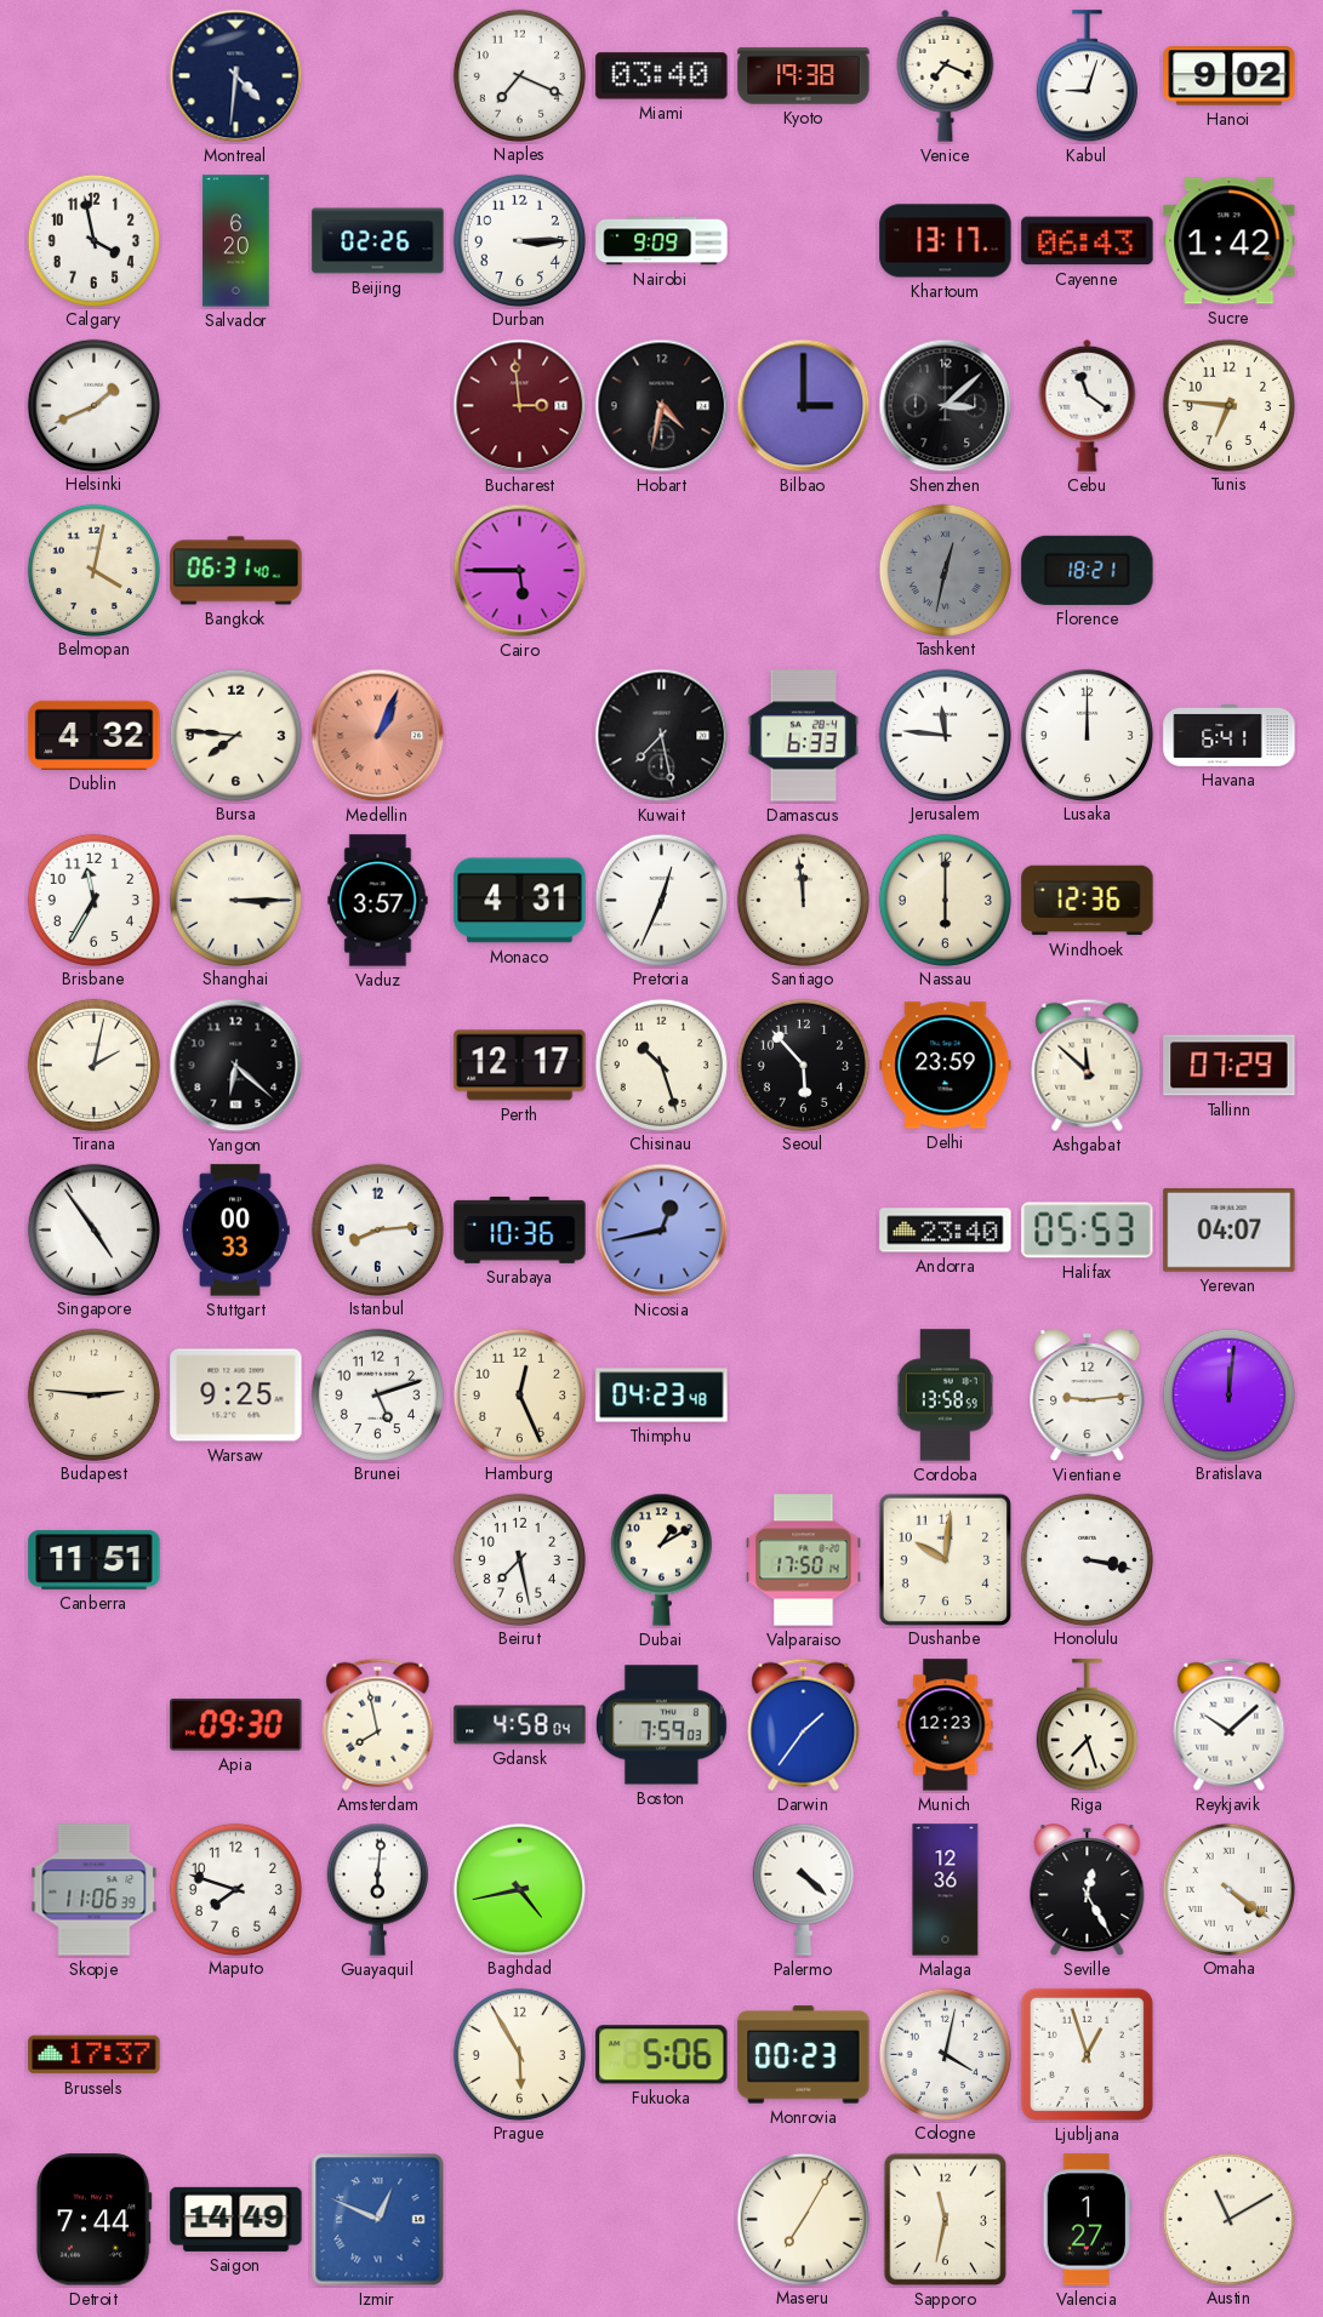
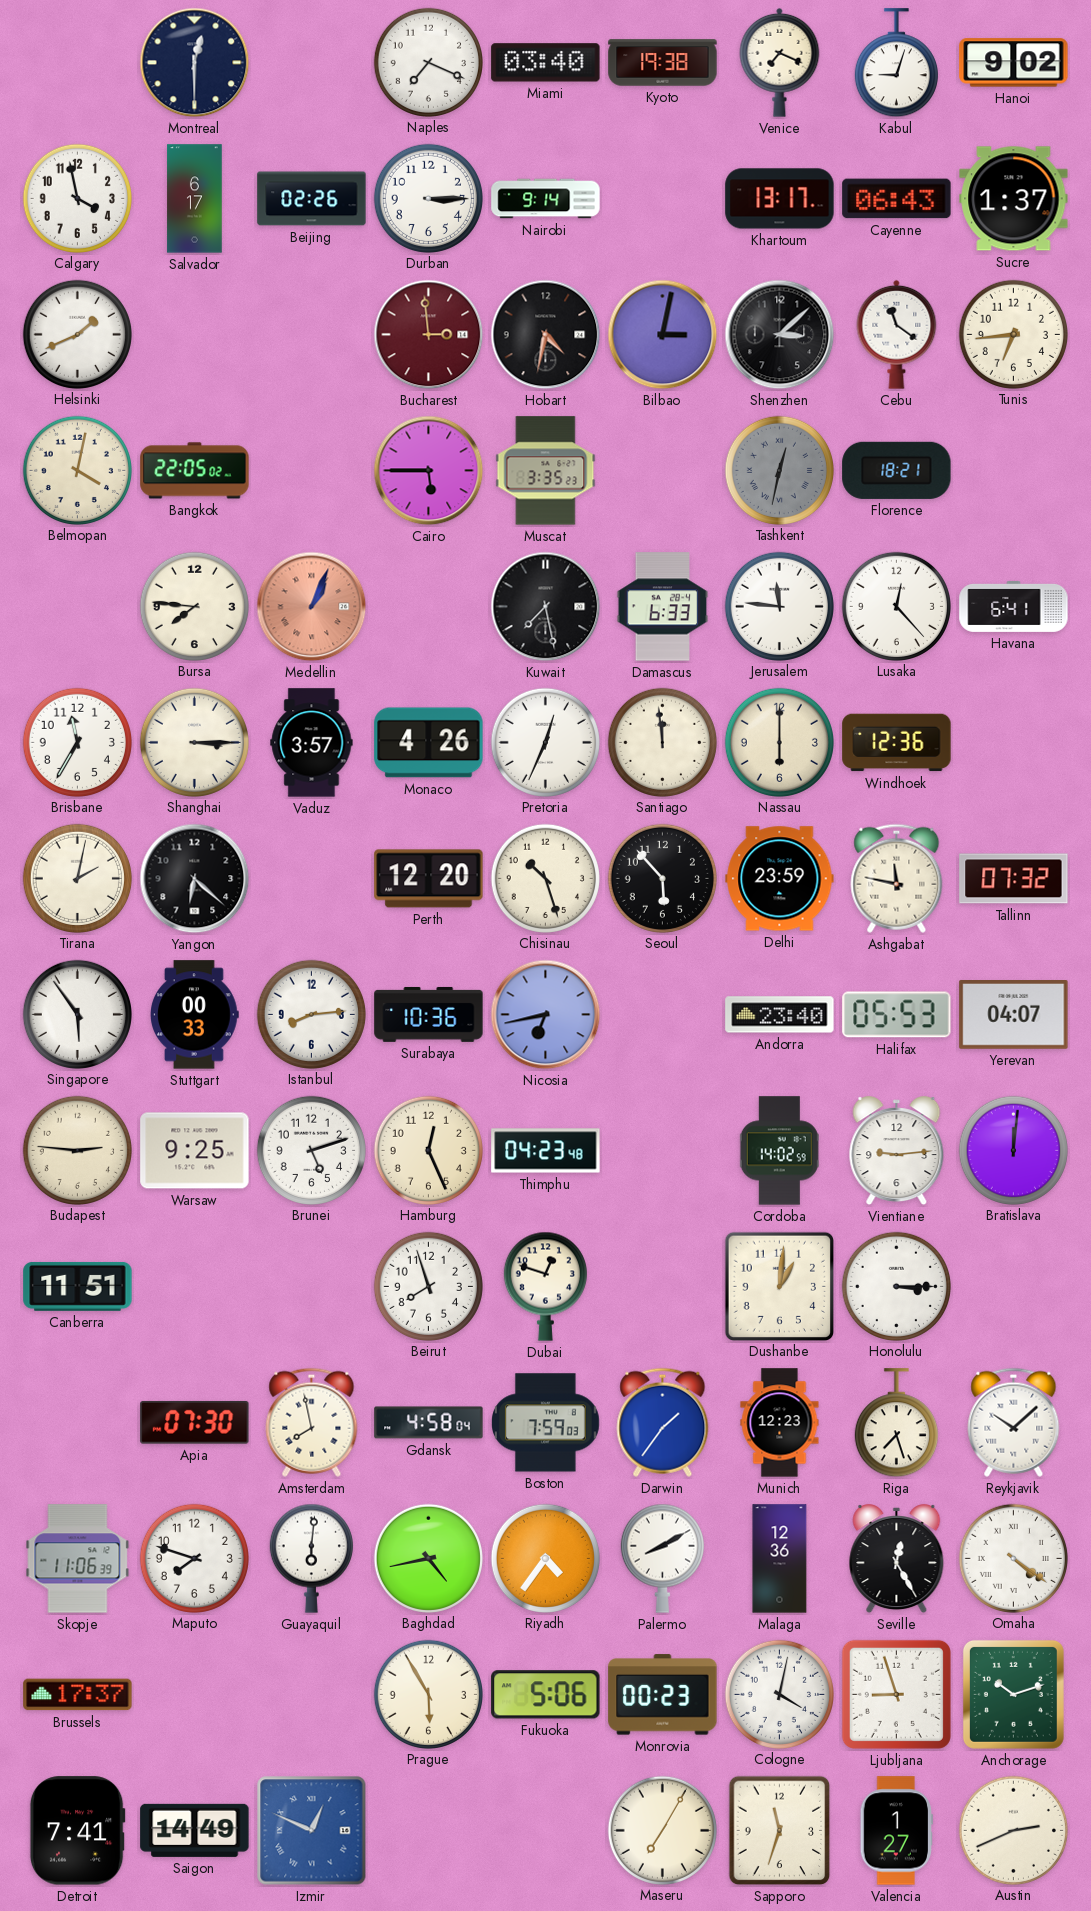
Montreal: 4:31 -> 12:30 (195, 63)
Salvador: 6:20 -> 6:17 (195, 199)
Nairobi: 9:09 -> 9:14 (546, 199)
Sucre: 1:42 -> 1:37 (1014, 199)
Bilbao: 3:00 -> 3:02 (663, 335)
Tunis: 6:46 -> 6:44 (1013, 334)
Bangkok: 06:31 -> 22:05 (195, 471)
Muscat: none -> 3:35 (546, 471)
Dublin: 4:32 -> none (95, 735)
Lusaka: 12:00 -> 12:23 (896, 606)
Monaco: 4:31 -> 4:26 (429, 743)
Perth: 12:17 -> 12:20 (429, 879)
Ashgabat: 11:52 -> 11:47 (897, 878)
Tallinn: 07:29 -> 07:32 (1014, 879)
Singapore: 4:54 -> 5:54 (77, 1014)
Nicosia: 12:43 -> 6:43 (546, 1015)
Cordoba: 13:58 -> 14:02 (779, 1151)
Beirut: 7:28 -> 7:57 (428, 1286)
Dubai: 1:10 -> 12:48 (545, 1286)
Valparaiso: 17:50 -> none (804, 1560)
Dushanbe: 10:01 -> 1:01 (779, 1286)
Honolulu: 3:17 -> 3:15 (896, 1286)
Apia: 09:30 -> 07:30 (195, 1422)
Riyadh: none -> 4:36 (545, 1558)
Palermo: 4:22 -> 8:10 (662, 1558)
Ljubljana: 12:57 -> 8:57 (896, 1694)
Anchorage: none -> 10:12 (1013, 1694)
Detroit: 7:44 -> 7:41 (77, 1831)
Sapporo: 11:32 -> 11:33 (780, 1831)
Austin: 11:10 -> 2:41 (1013, 1830)
